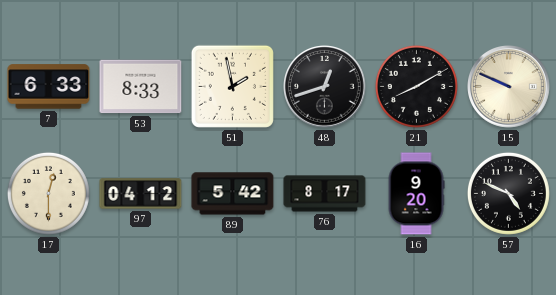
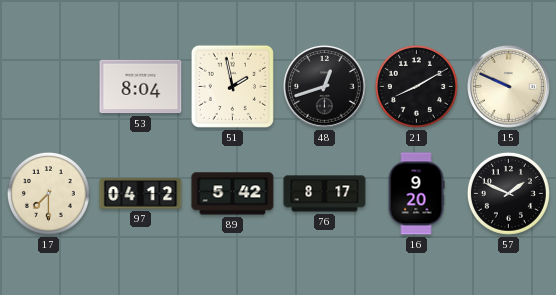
7: 6:33 -> none (49, 87)
53: 8:33 -> 8:04 (141, 87)
17: 12:30 -> 7:30 (48, 193)
57: 4:49 -> 1:49 (508, 193)
